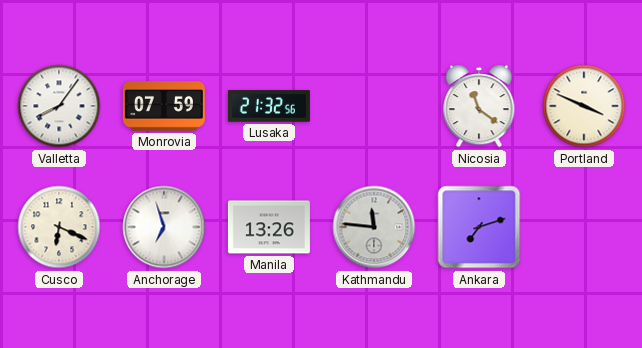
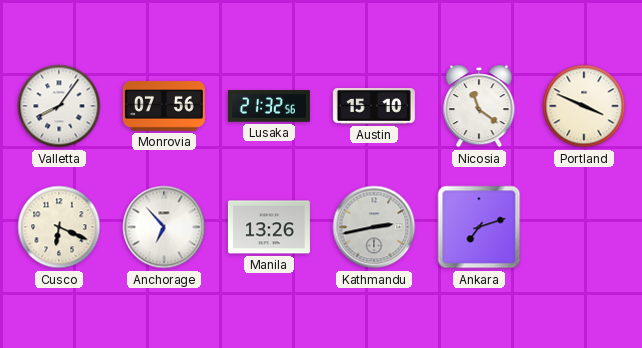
Monrovia: 07:59 -> 07:56 (164, 106)
Austin: none -> 15:10 (374, 106)
Anchorage: 6:57 -> 6:53 (164, 227)
Kathmandu: 11:46 -> 2:43 (374, 227)
